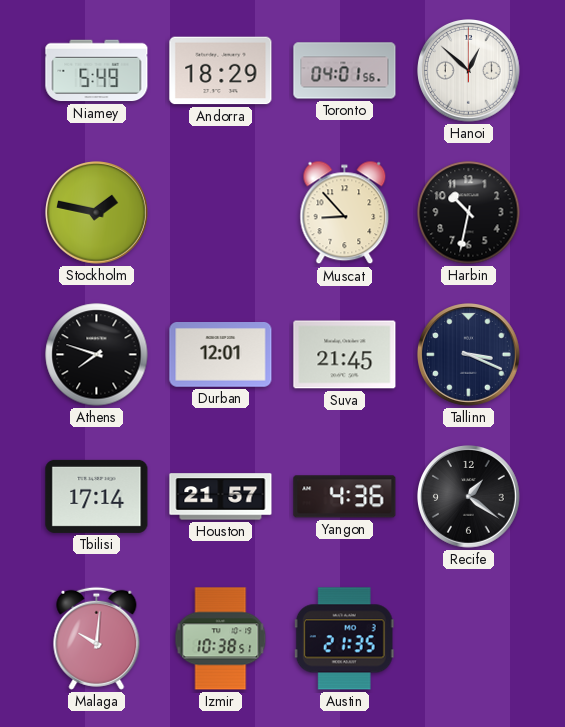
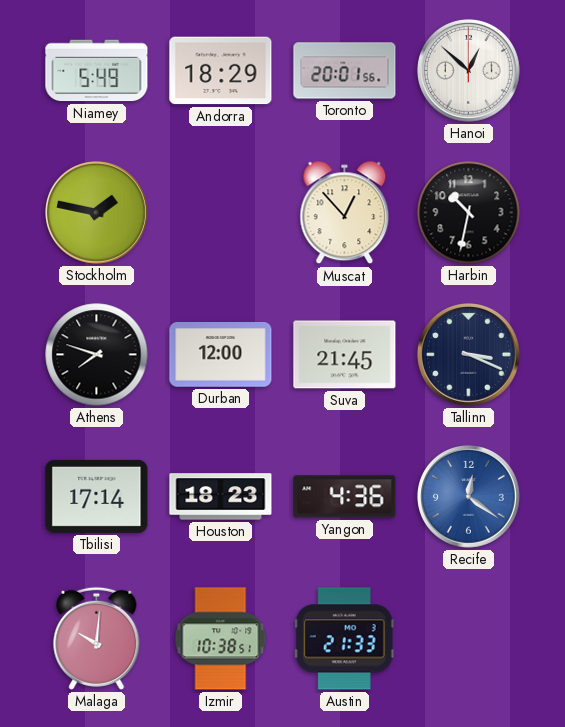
Toronto: 04:01 -> 20:01 (345, 71)
Muscat: 8:53 -> 12:53 (345, 213)
Durban: 12:01 -> 12:00 (221, 355)
Houston: 21:57 -> 18:23 (221, 497)
Recife: 1:21 -> 12:21 (469, 497)
Recife dial: black -> blue (469, 497)
Austin: 21:35 -> 21:33 (344, 639)
